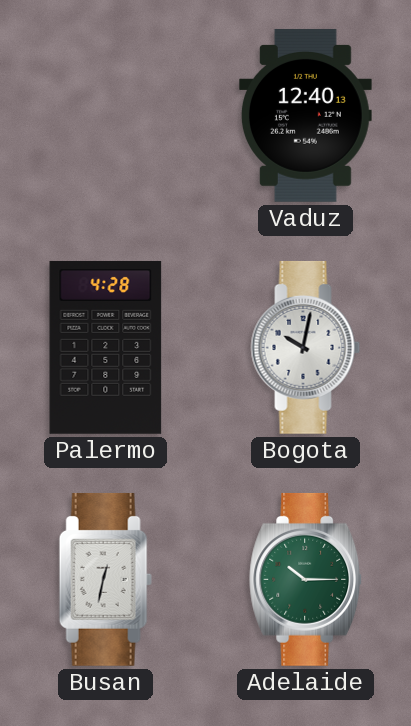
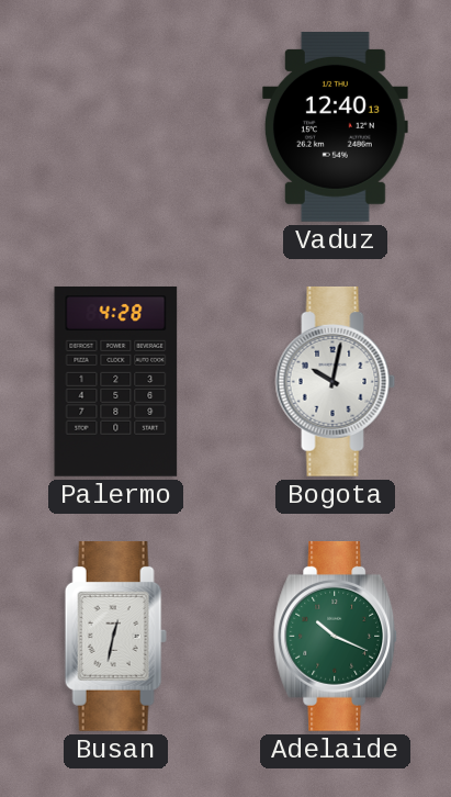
Adelaide: 10:15 -> 10:19 (336, 636)
